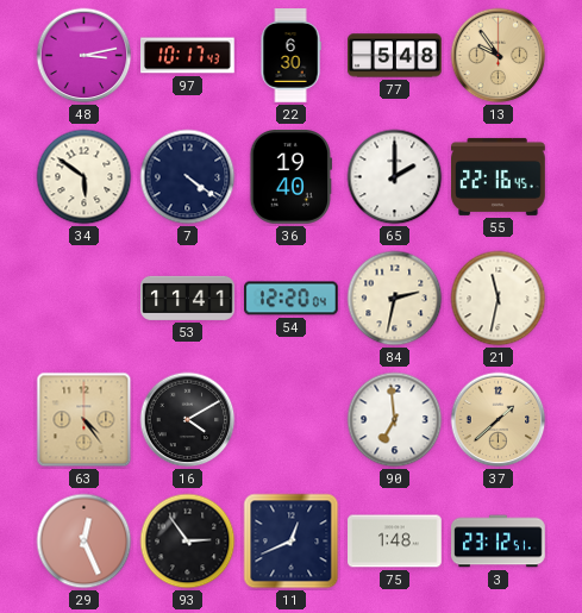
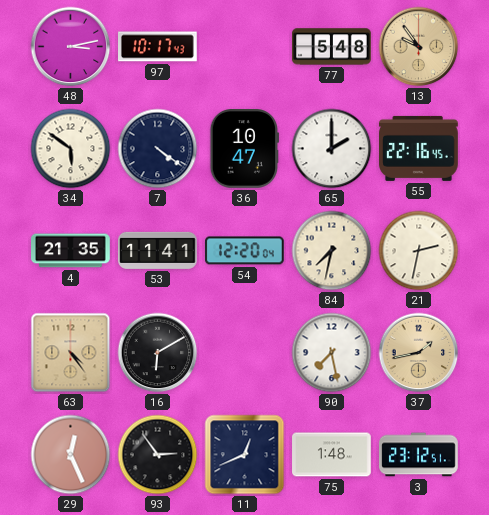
22: 6:30 -> none (290, 56)
36: 19:40 -> 10:47 (244, 149)
4: none -> 21:35 (71, 251)
84: 2:32 -> 7:32 (332, 251)
21: 11:32 -> 2:32 (419, 251)
16: 4:10 -> 6:10 (158, 353)
90: 6:59 -> 7:28 (332, 353)
37: 1:38 -> 1:43 (419, 353)
